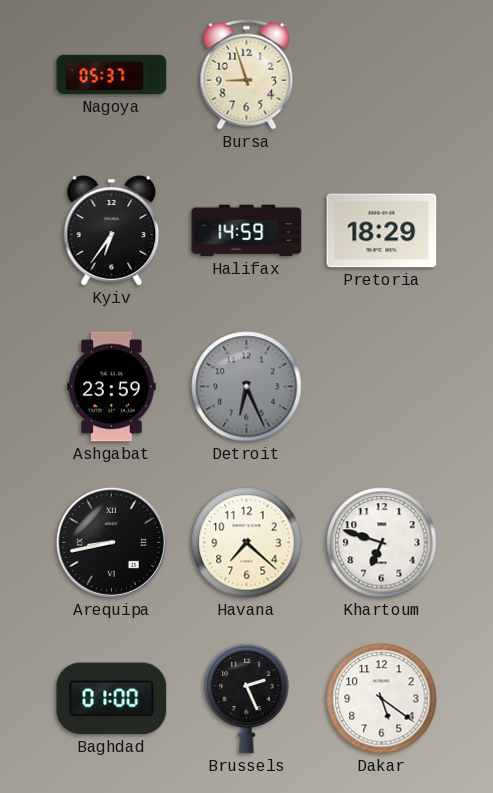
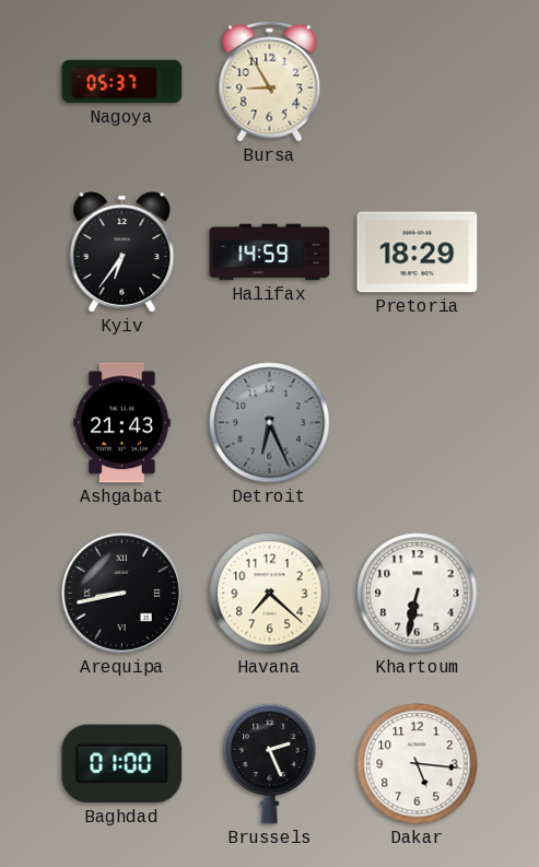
Bursa: 8:57 -> 8:55 (270, 81)
Ashgabat: 23:59 -> 21:43 (122, 423)
Khartoum: 6:48 -> 6:32 (418, 594)
Dakar: 5:21 -> 5:16 (418, 764)
